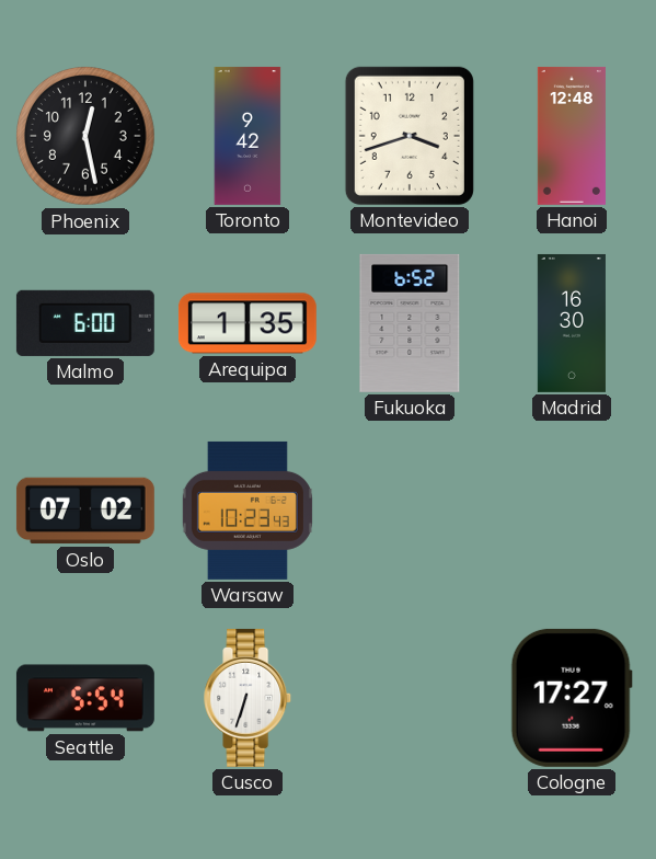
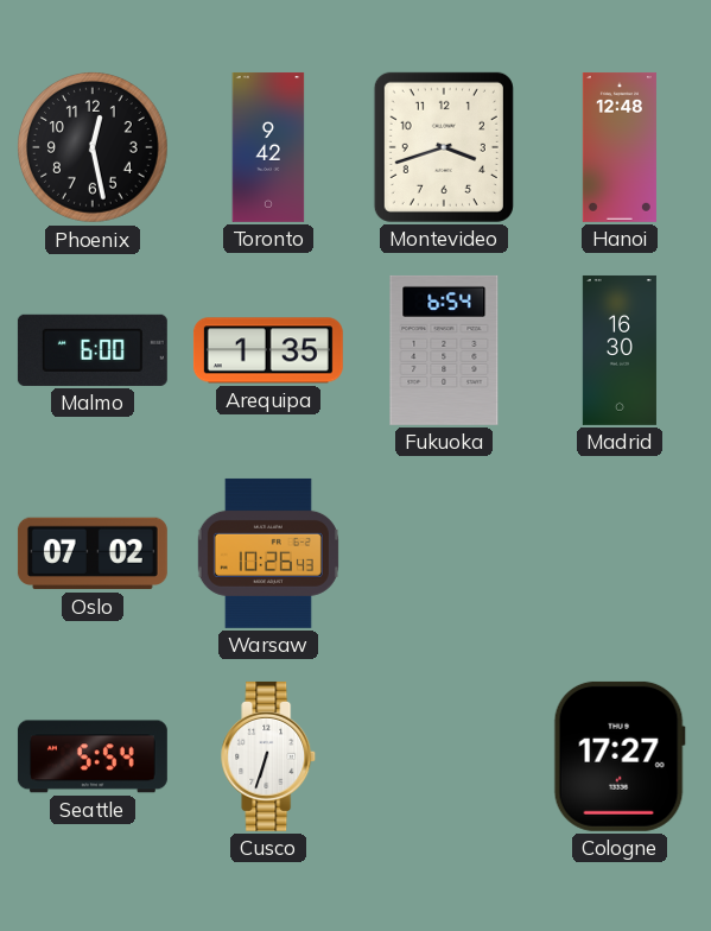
Fukuoka: 6:52 -> 6:54 (444, 350)
Warsaw: 10:23 -> 10:26 (268, 553)
